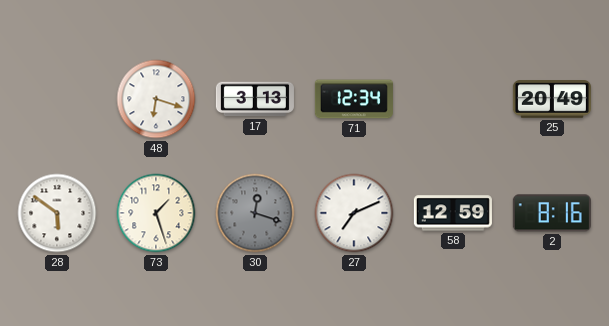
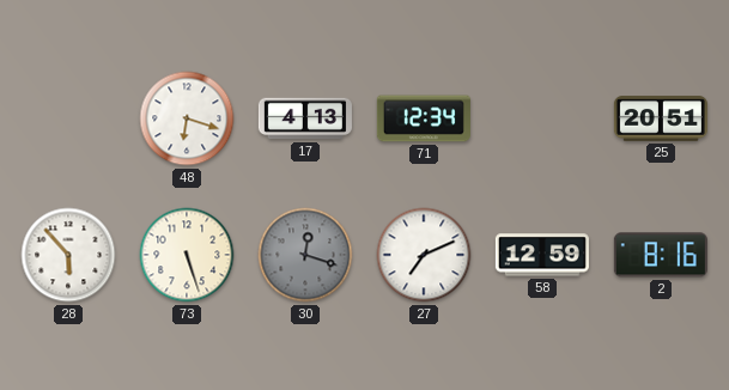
17: 3:13 -> 4:13 (305, 118)
25: 20:49 -> 20:51 (661, 118)
28: 5:51 -> 5:53 (68, 255)
73: 1:27 -> 5:27 (187, 255)
